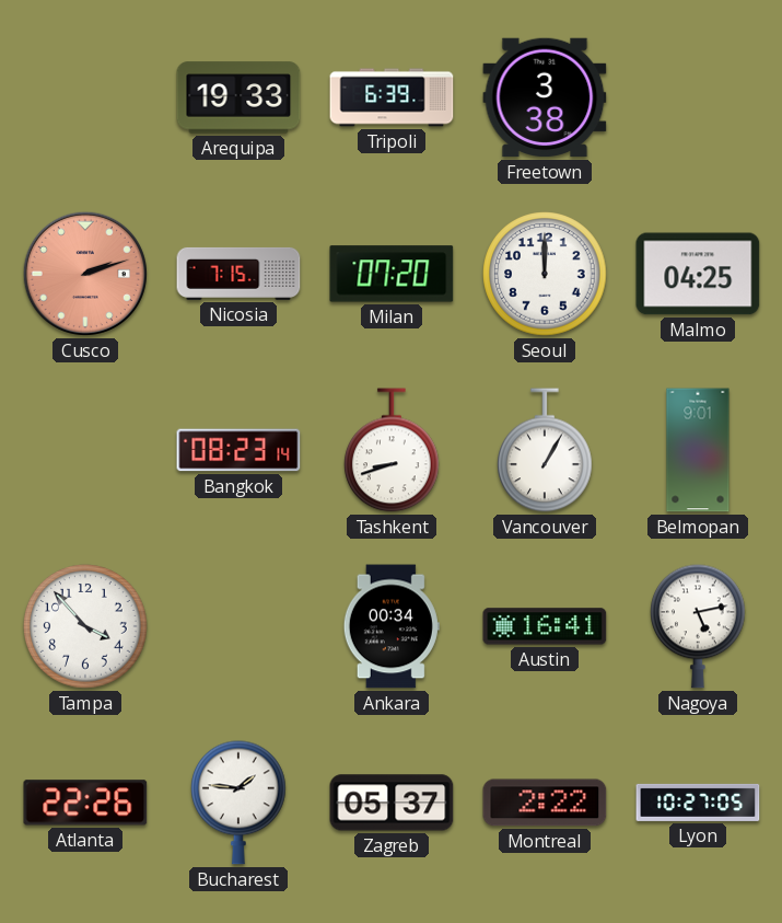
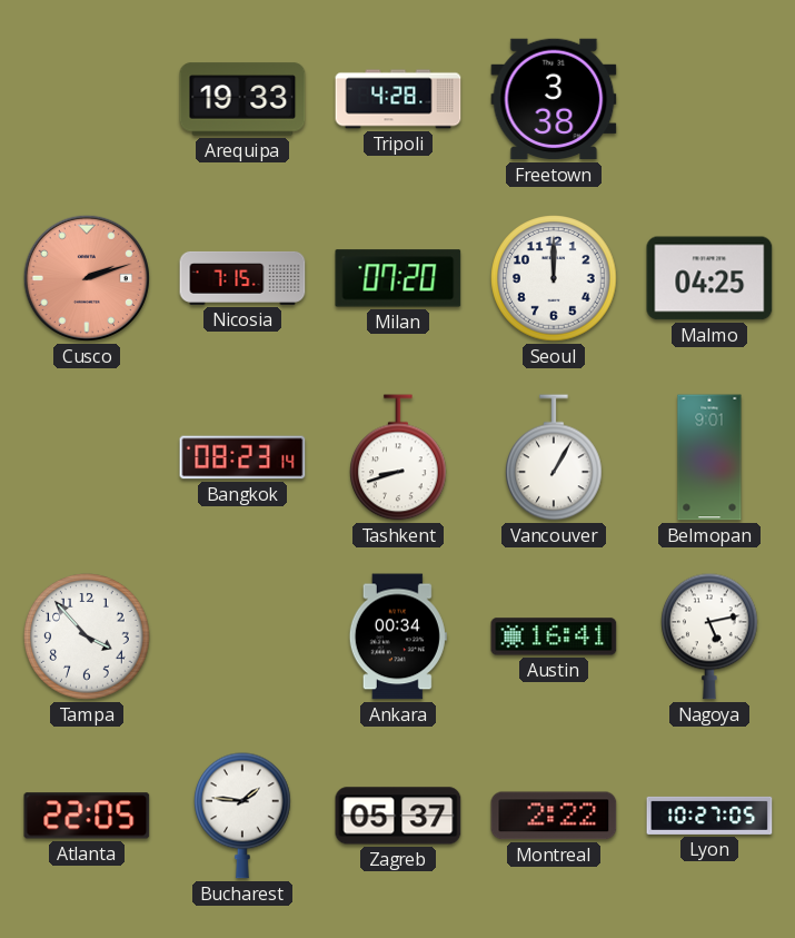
Tripoli: 6:39 -> 4:28 (398, 99)
Atlanta: 22:26 -> 22:05 (87, 816)
